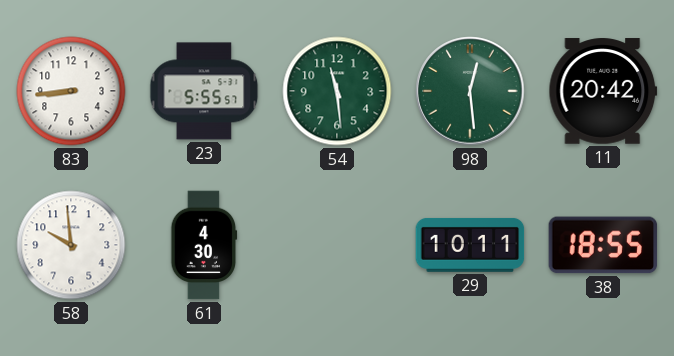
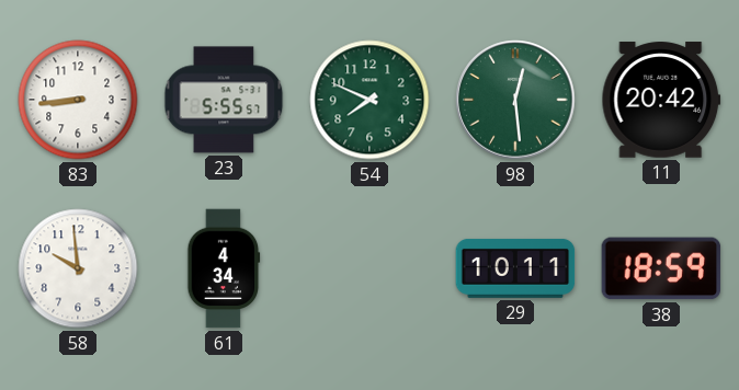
54: 11:29 -> 7:49 (369, 100)
61: 4:30 -> 4:34 (224, 268)
38: 18:55 -> 18:59 (661, 268)
